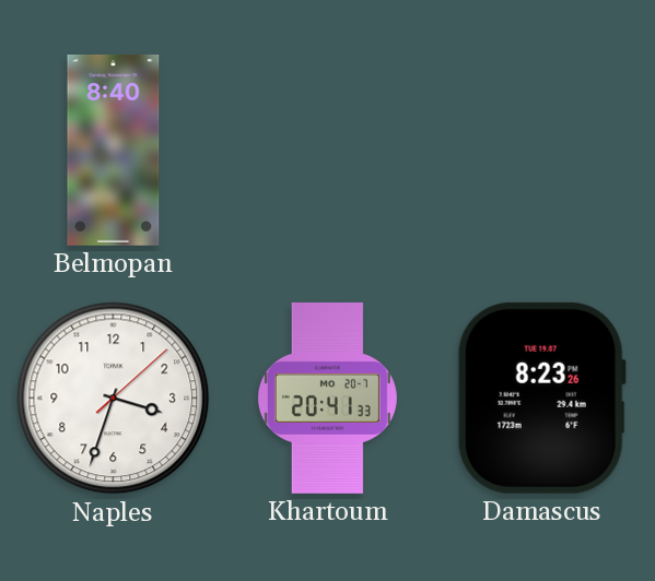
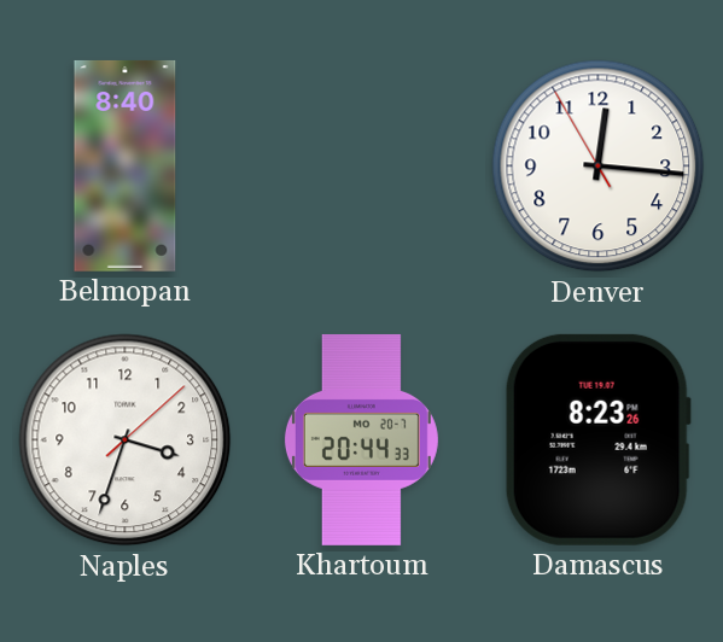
Denver: none -> 12:15 (599, 167)
Khartoum: 20:41 -> 20:44 (361, 439)
